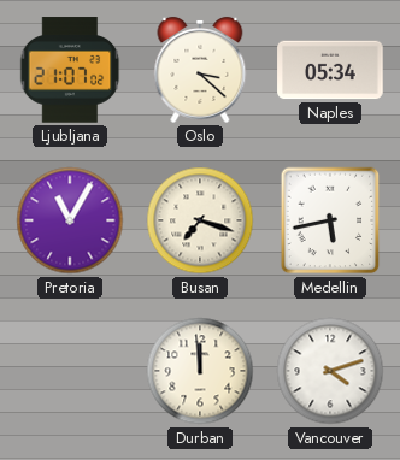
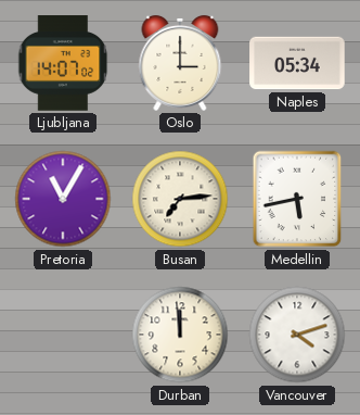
Ljubljana: 21:07 -> 14:07 (63, 63)
Oslo: 3:22 -> 3:00 (180, 63)
Busan: 7:18 -> 7:14 (180, 199)
